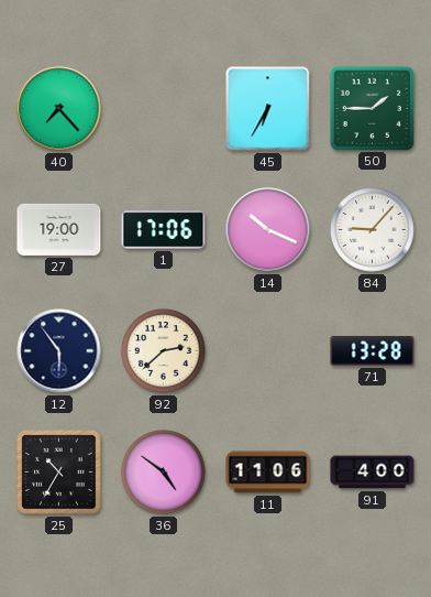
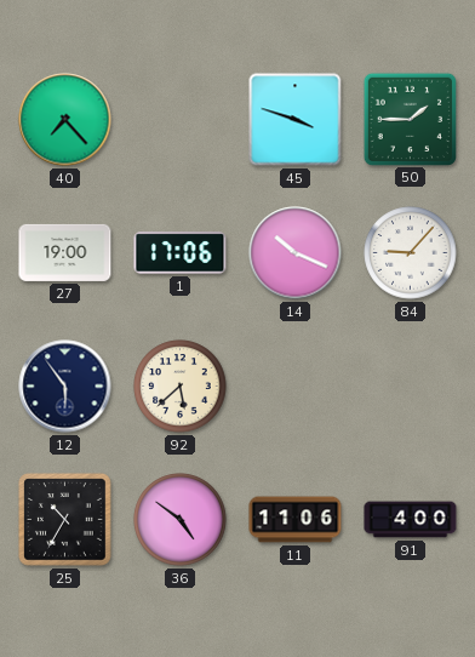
45: 6:35 -> 3:48 (296, 120)
92: 2:38 -> 5:38 (181, 387)
71: 13:28 -> none (373, 351)
